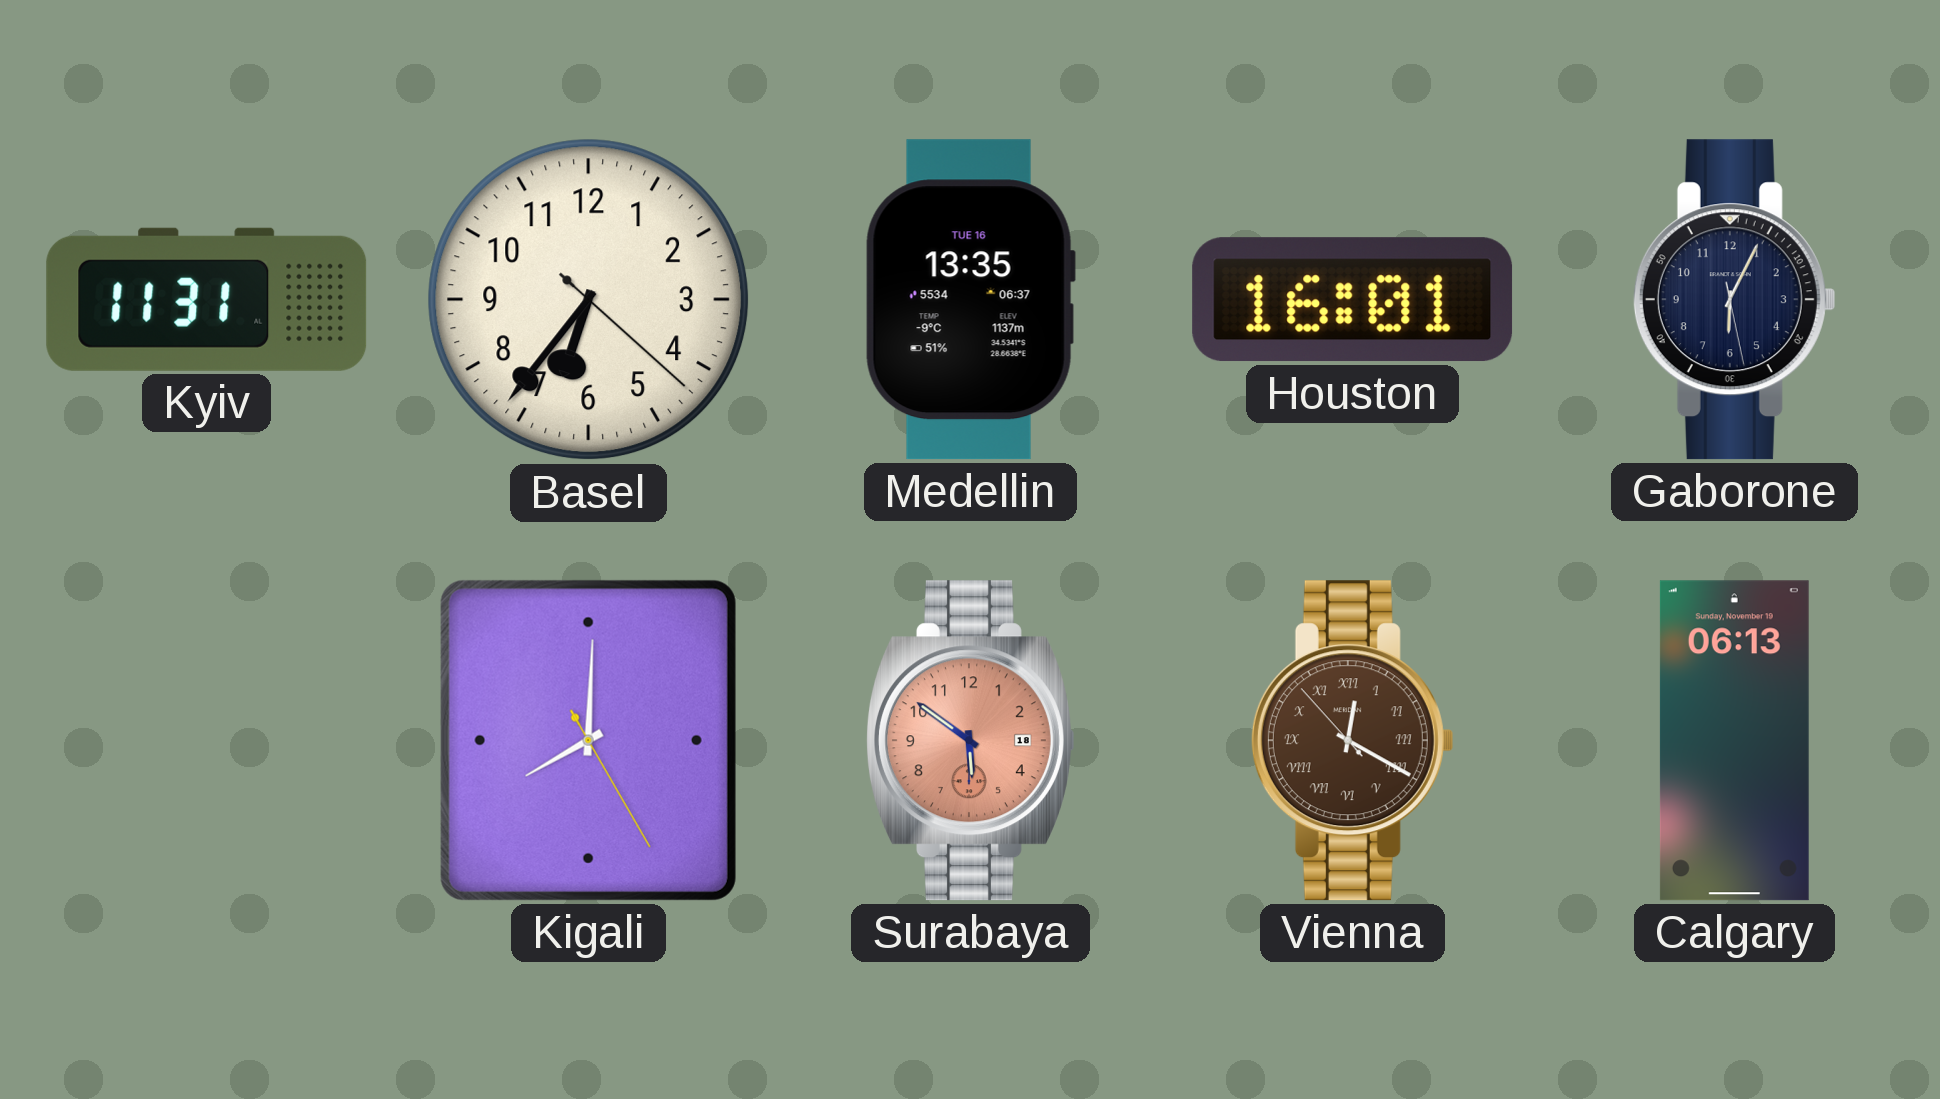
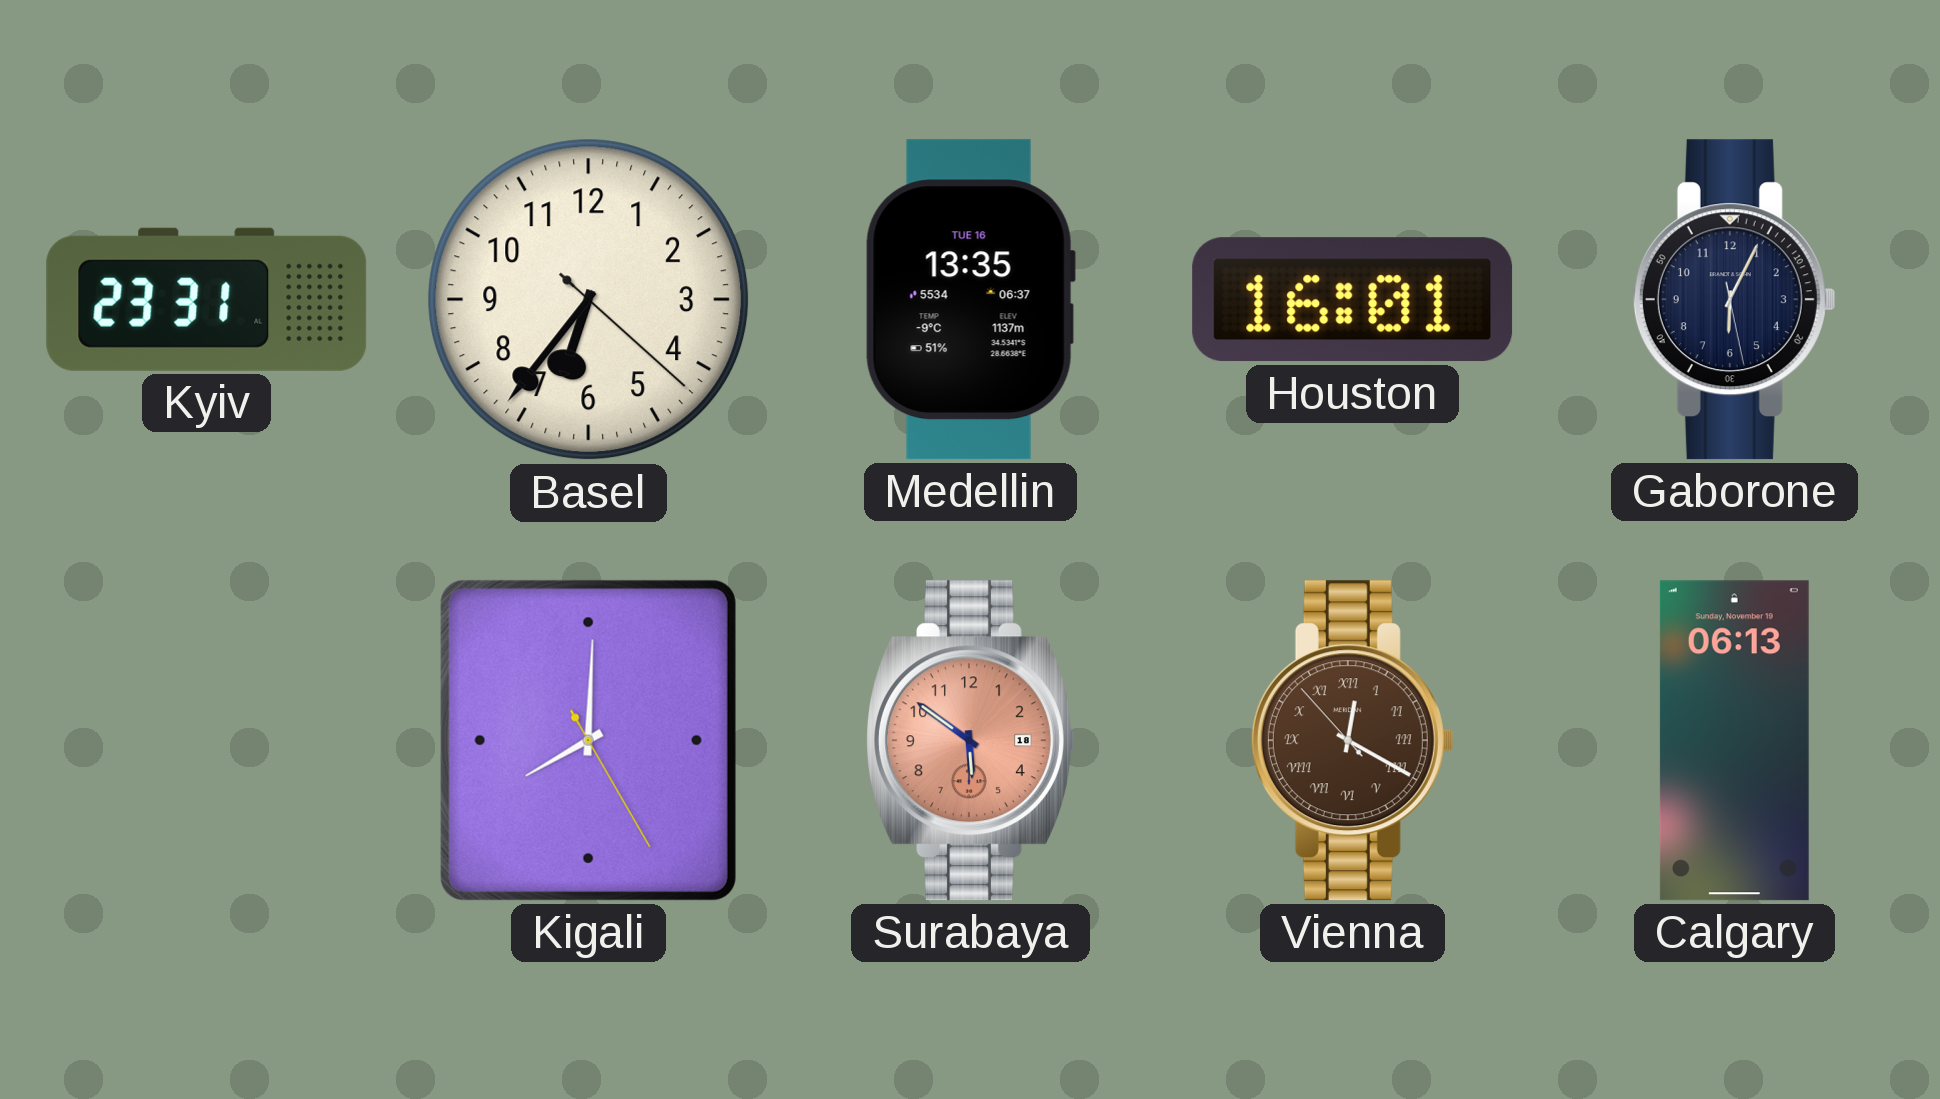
Kyiv: 11:31 -> 23:31 (207, 299)
